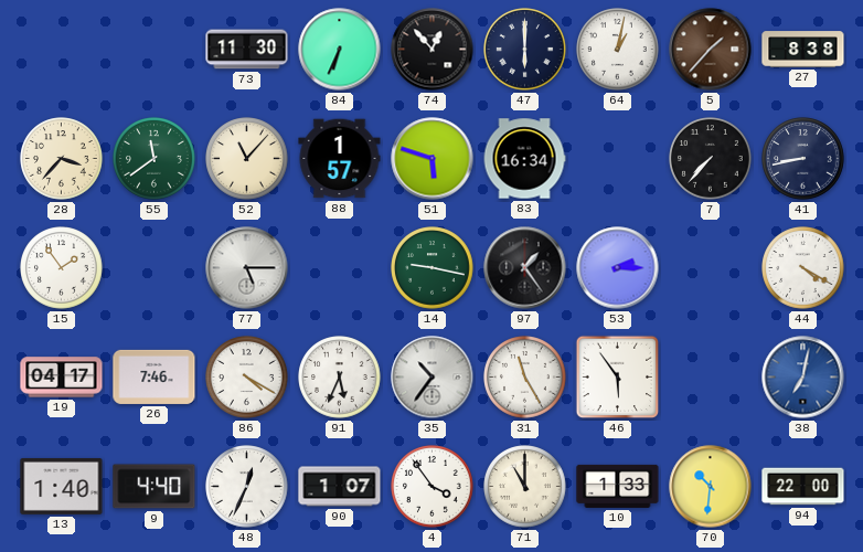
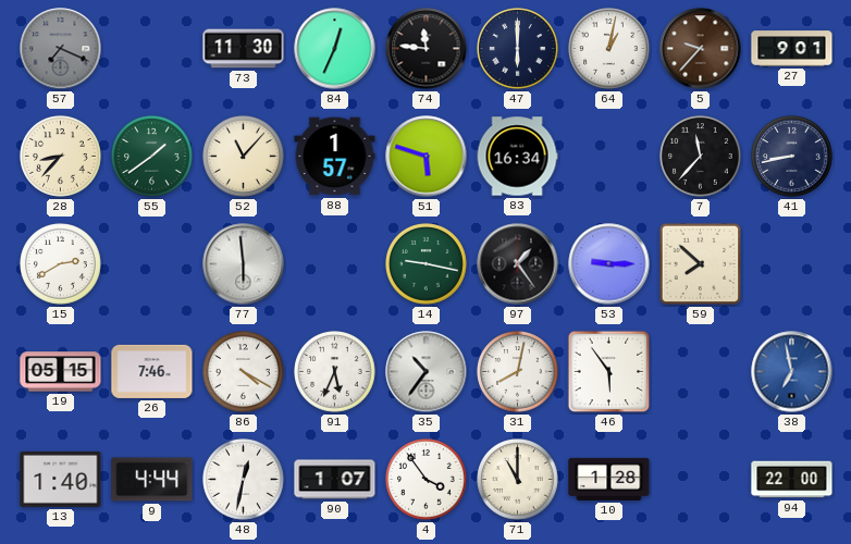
57: none -> 7:19 (61, 49)
84: 6:34 -> 12:34 (335, 49)
74: 12:53 -> 11:46 (427, 49)
5: 1:37 -> 9:37 (701, 49)
27: 8:38 -> 9:01 (792, 49)
28: 3:37 -> 8:37 (61, 157)
55: 11:39 -> 1:39 (152, 157)
7: 7:37 -> 11:37 (701, 157)
15: 1:54 -> 2:40 (61, 264)
77: 5:15 -> 5:59 (244, 264)
53: 2:15 -> 9:15 (609, 264)
59: none -> 7:52 (701, 264)
44: 4:20 -> none (803, 268)
19: 04:17 -> 05:15 (61, 372)
31: 11:25 -> 8:02 (518, 372)
38: 7:02 -> 6:58 (792, 372)
9: 4:40 -> 4:44 (152, 480)
48: 12:34 -> 12:32 (244, 480)
10: 1:33 -> 1:28 (609, 479)
70: 10:31 -> none (711, 487)
